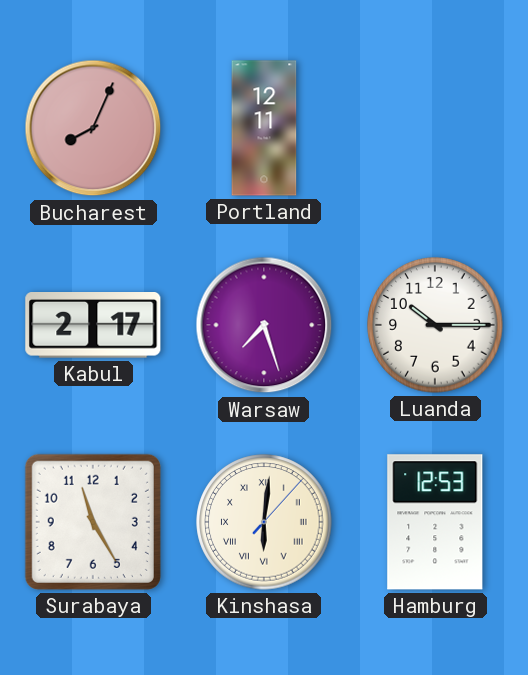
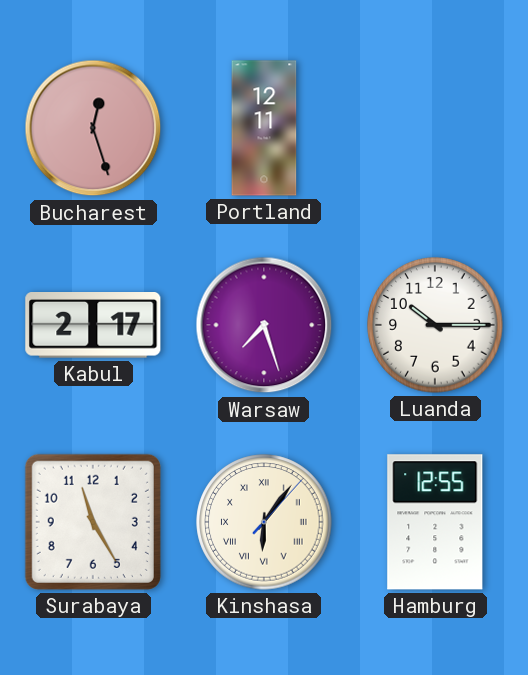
Bucharest: 8:04 -> 12:27 (93, 128)
Kinshasa: 6:01 -> 6:06 (264, 522)
Hamburg: 12:53 -> 12:55 (435, 522)
